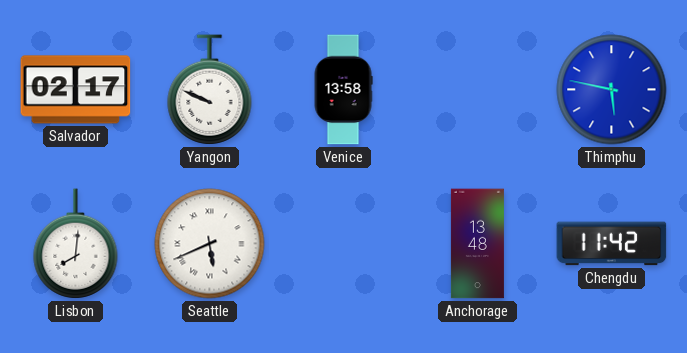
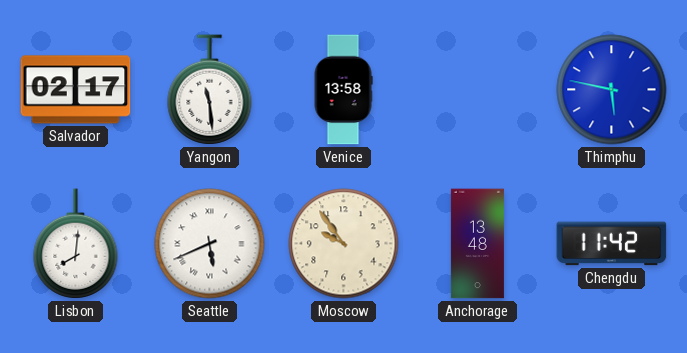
Yangon: 9:49 -> 11:29 (210, 90)
Moscow: none -> 9:54 (344, 244)
